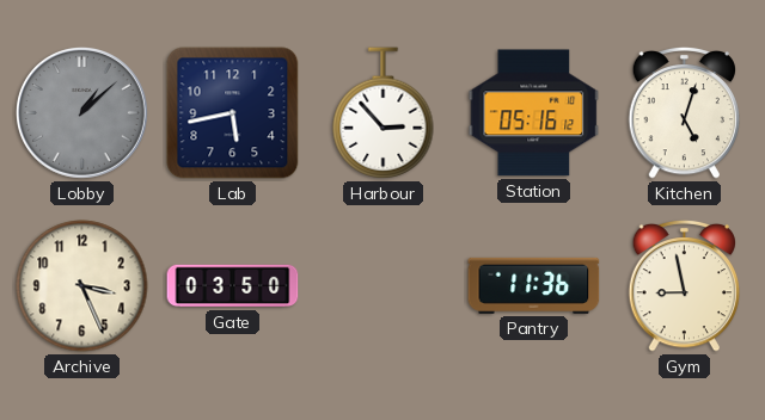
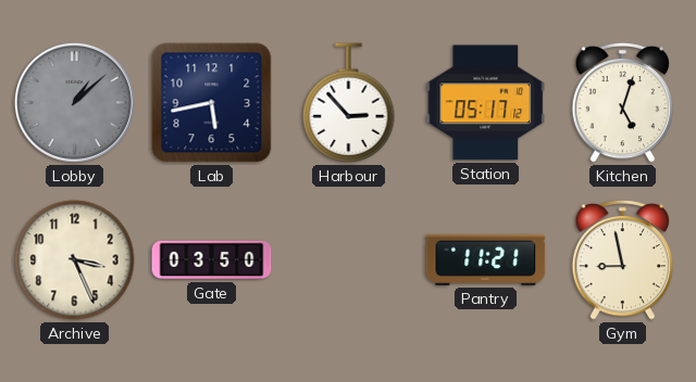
Station: 05:16 -> 05:17 (486, 103)
Pantry: 11:36 -> 11:21 (486, 259)
